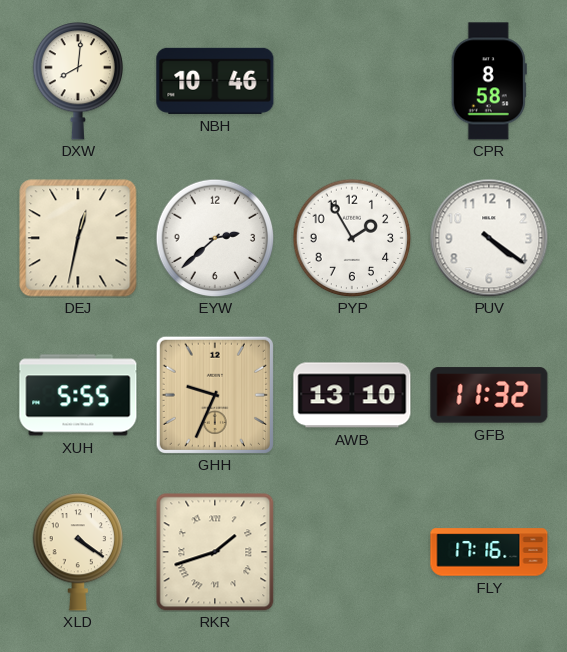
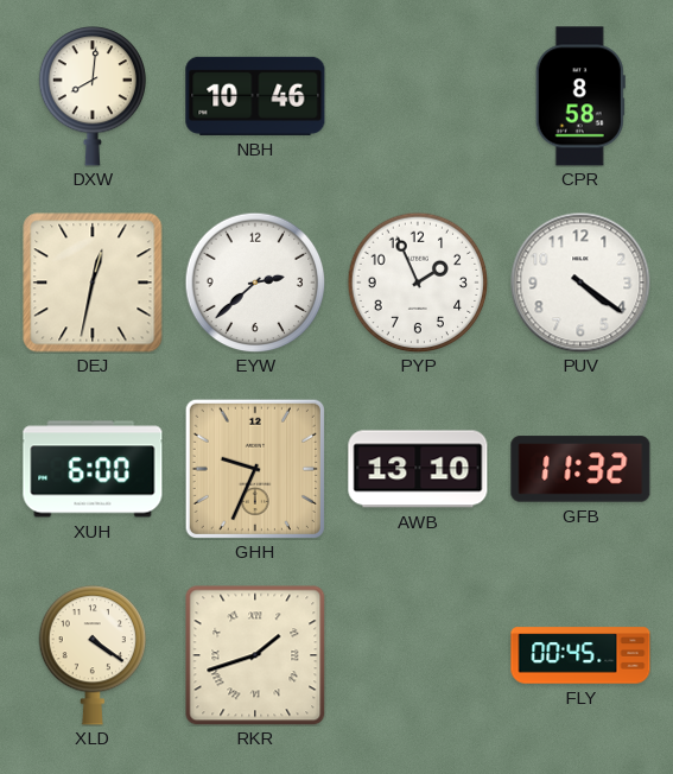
PYP: 1:55 -> 1:56 (418, 283)
XUH: 5:55 -> 6:00 (93, 469)
FLY: 17:16 -> 00:45 (580, 655)
